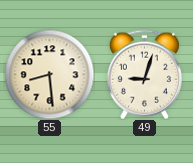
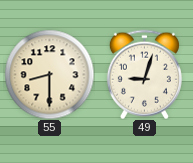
55: 8:29 -> 8:30 (49, 74)
